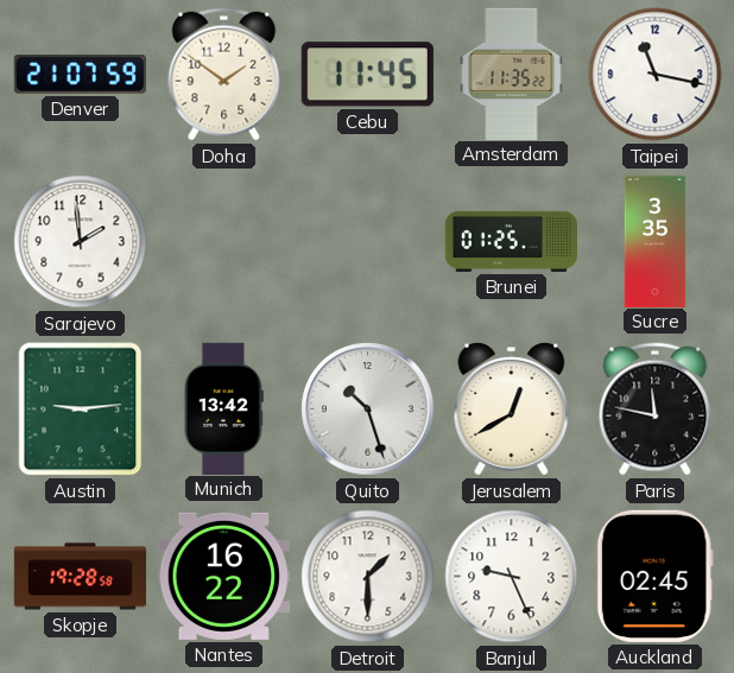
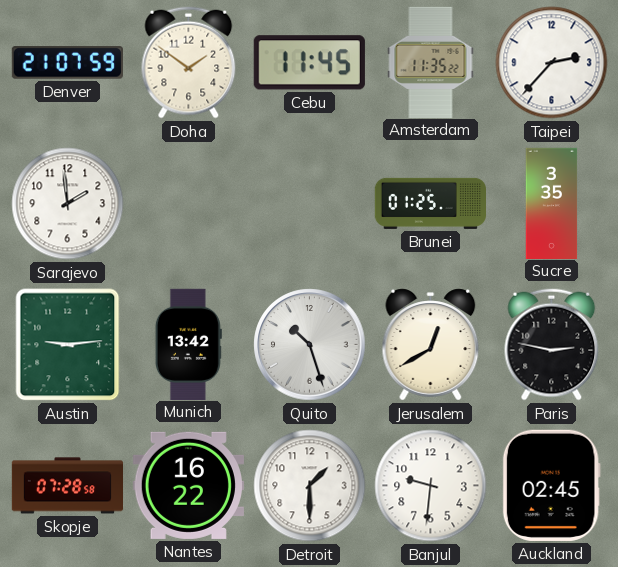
Taipei: 11:17 -> 2:37 (552, 63)
Paris: 11:47 -> 2:47 (552, 345)
Skopje: 19:28 -> 07:28 (67, 486)
Banjul: 9:26 -> 9:31 (431, 486)
